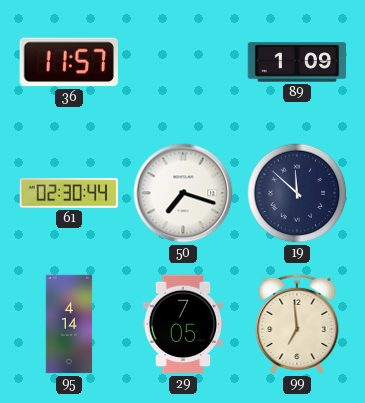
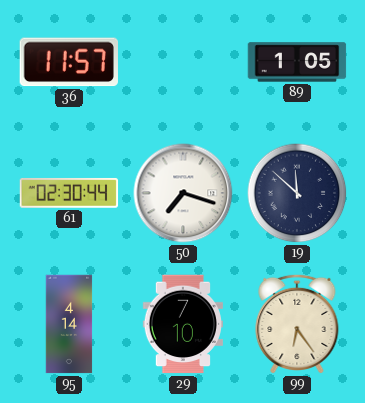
89: 1:09 -> 1:05 (297, 62)
29: 7:05 -> 7:10 (182, 324)
99: 6:59 -> 6:24 (297, 324)
